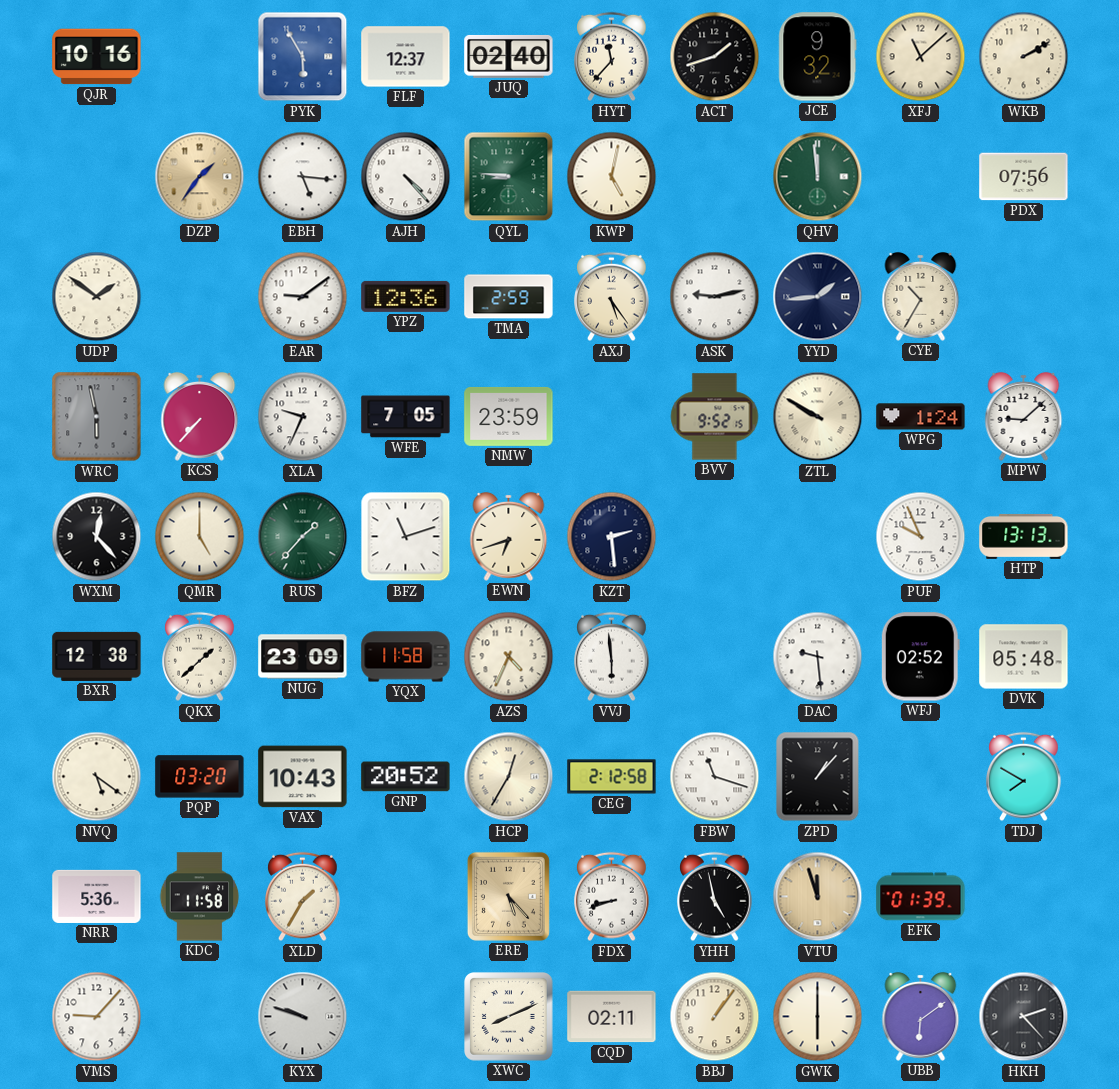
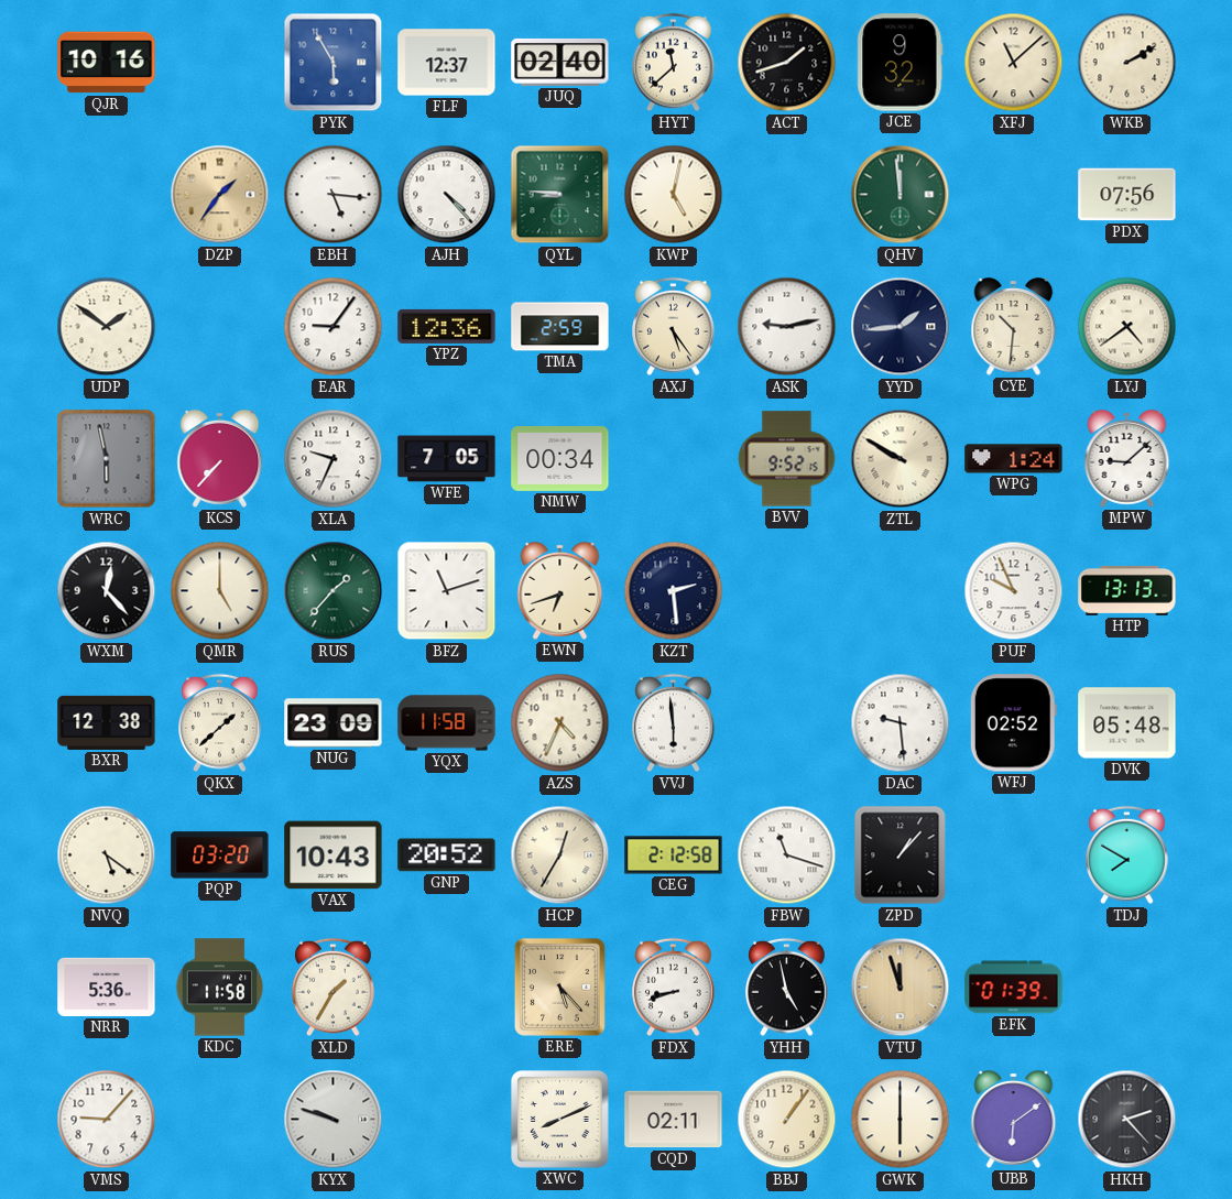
HYT: 11:37 -> 11:38 (674, 63)
EAR: 9:09 -> 9:06 (334, 327)
CYE: 10:35 -> 10:31 (1014, 326)
LYJ: none -> 4:39 (1127, 327)
NMW: 23:59 -> 00:34 (560, 458)
